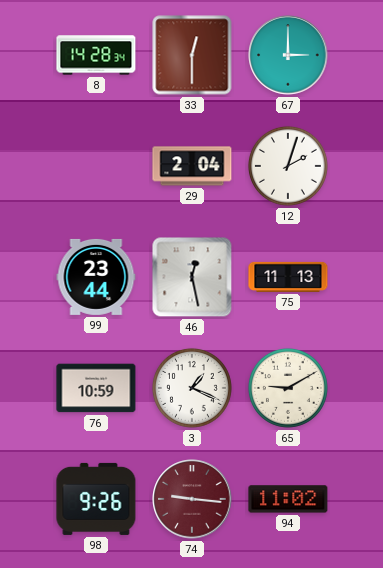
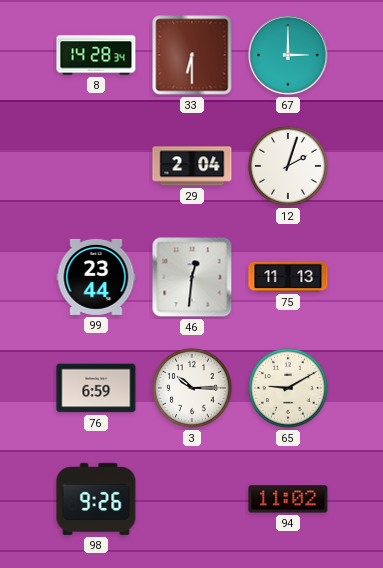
33: 12:30 -> 6:30 (192, 55)
46: 12:28 -> 12:31 (192, 277)
76: 10:59 -> 6:59 (96, 388)
3: 1:19 -> 10:15 (192, 388)
74: 9:16 -> none (192, 499)
